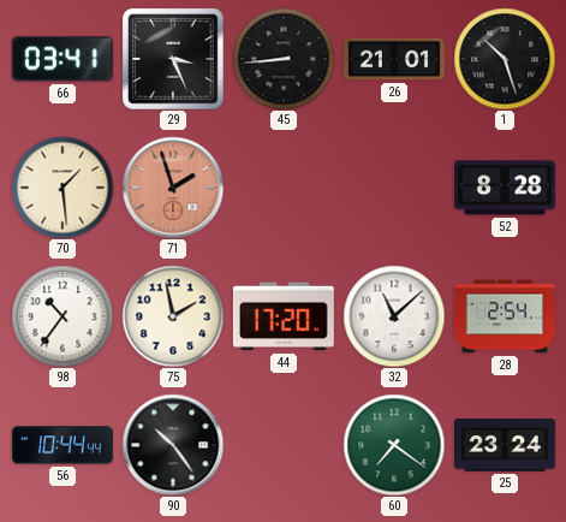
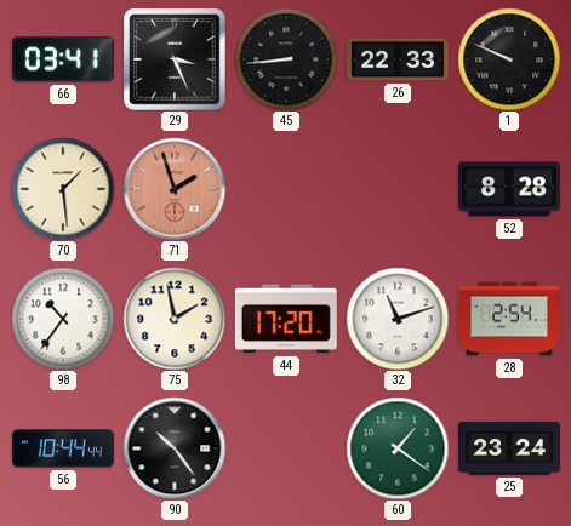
26: 21:01 -> 22:33 (398, 59)
1: 10:27 -> 9:49 (509, 59)
32: 11:08 -> 11:12 (398, 319)
60: 7:21 -> 1:21 (398, 448)
